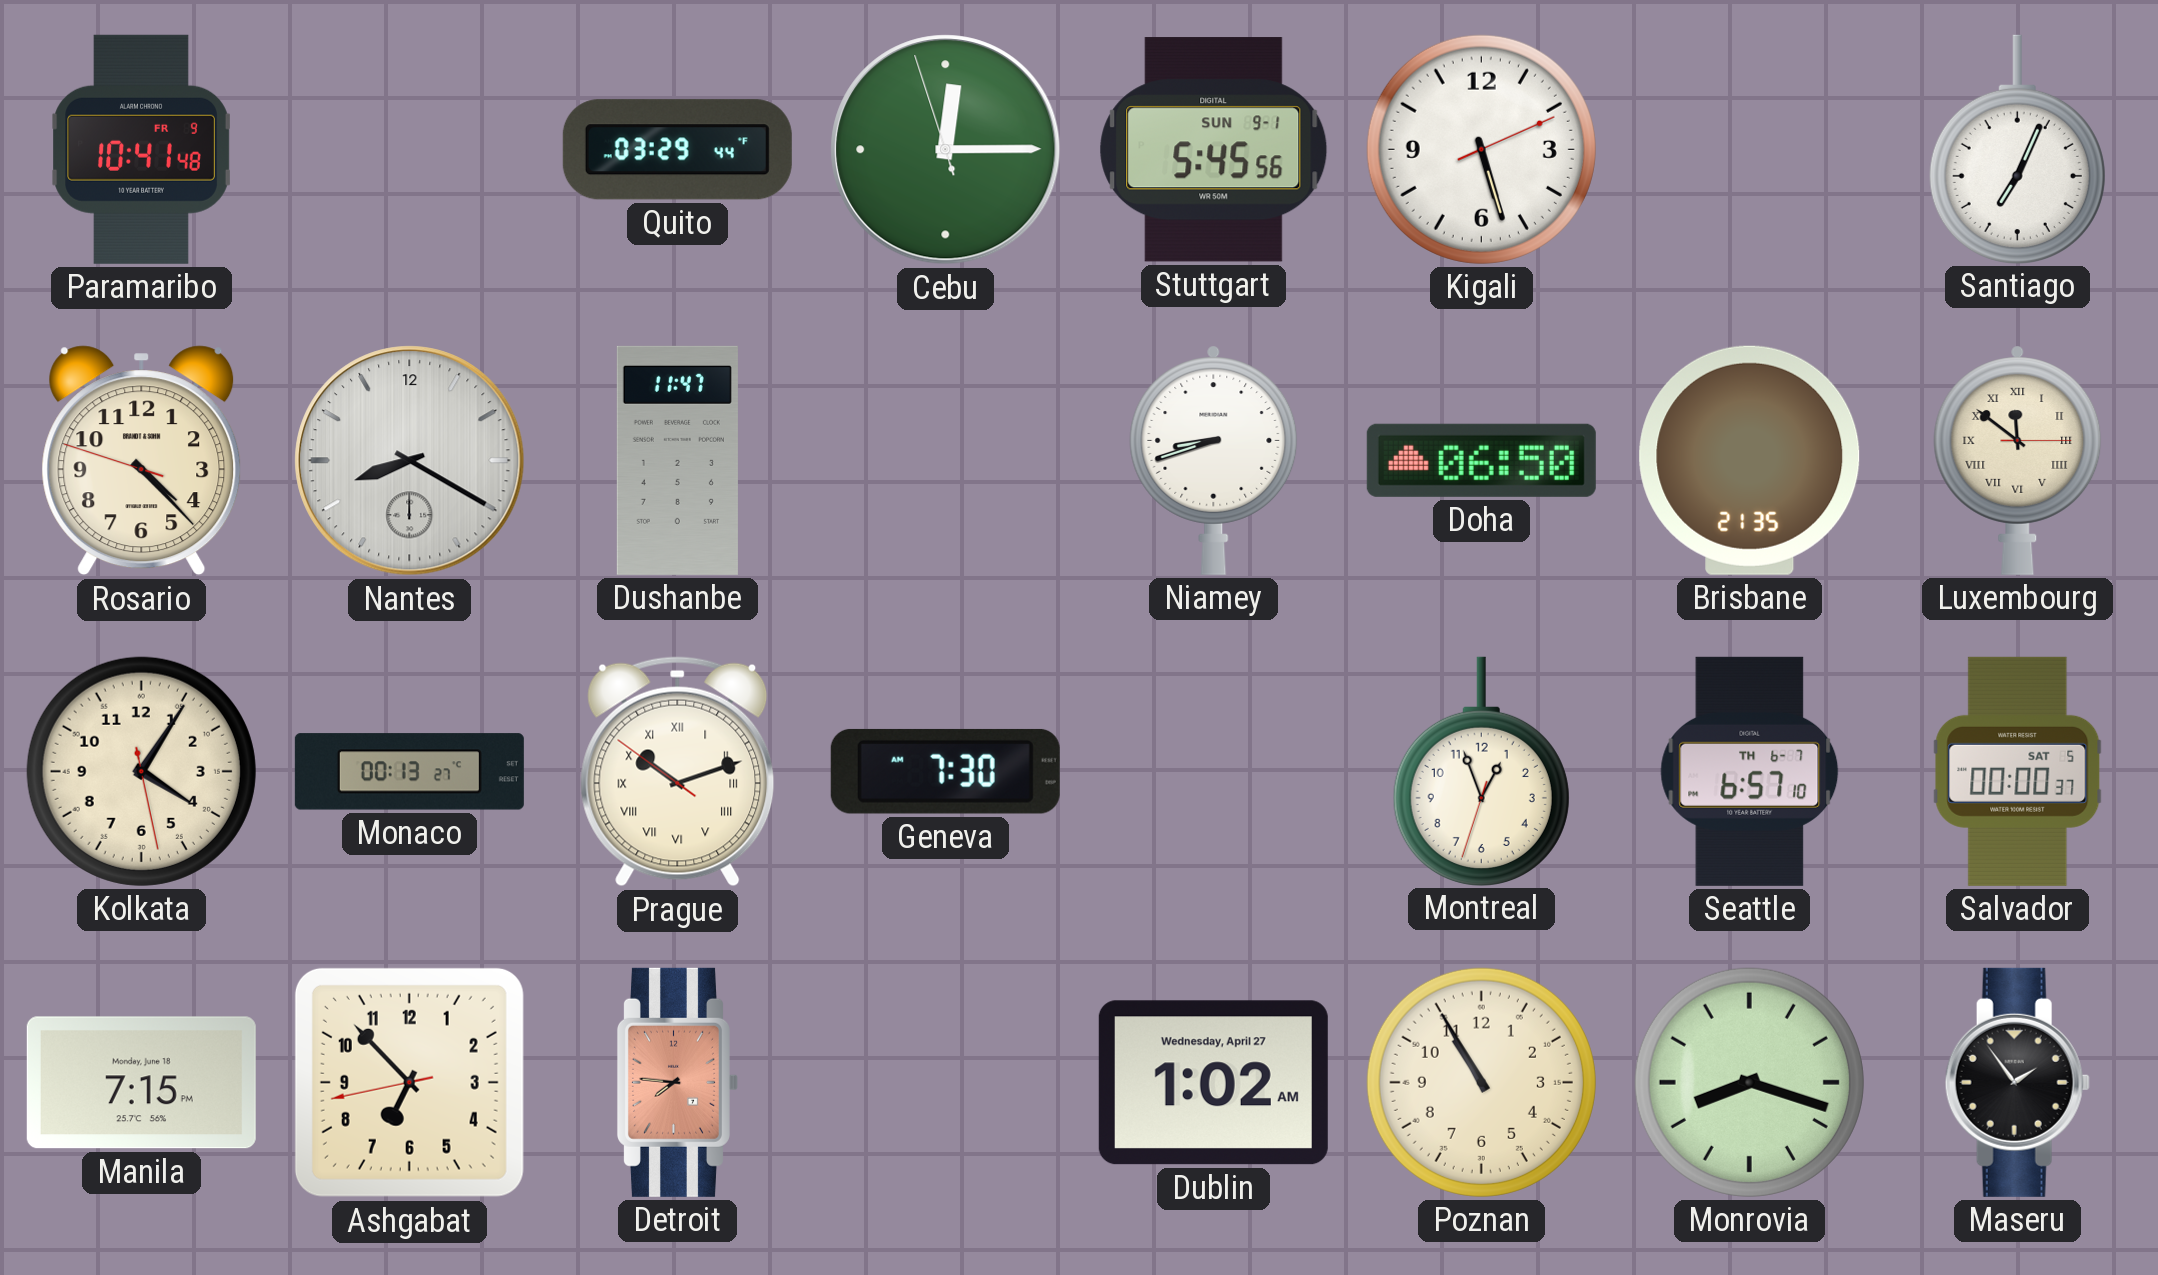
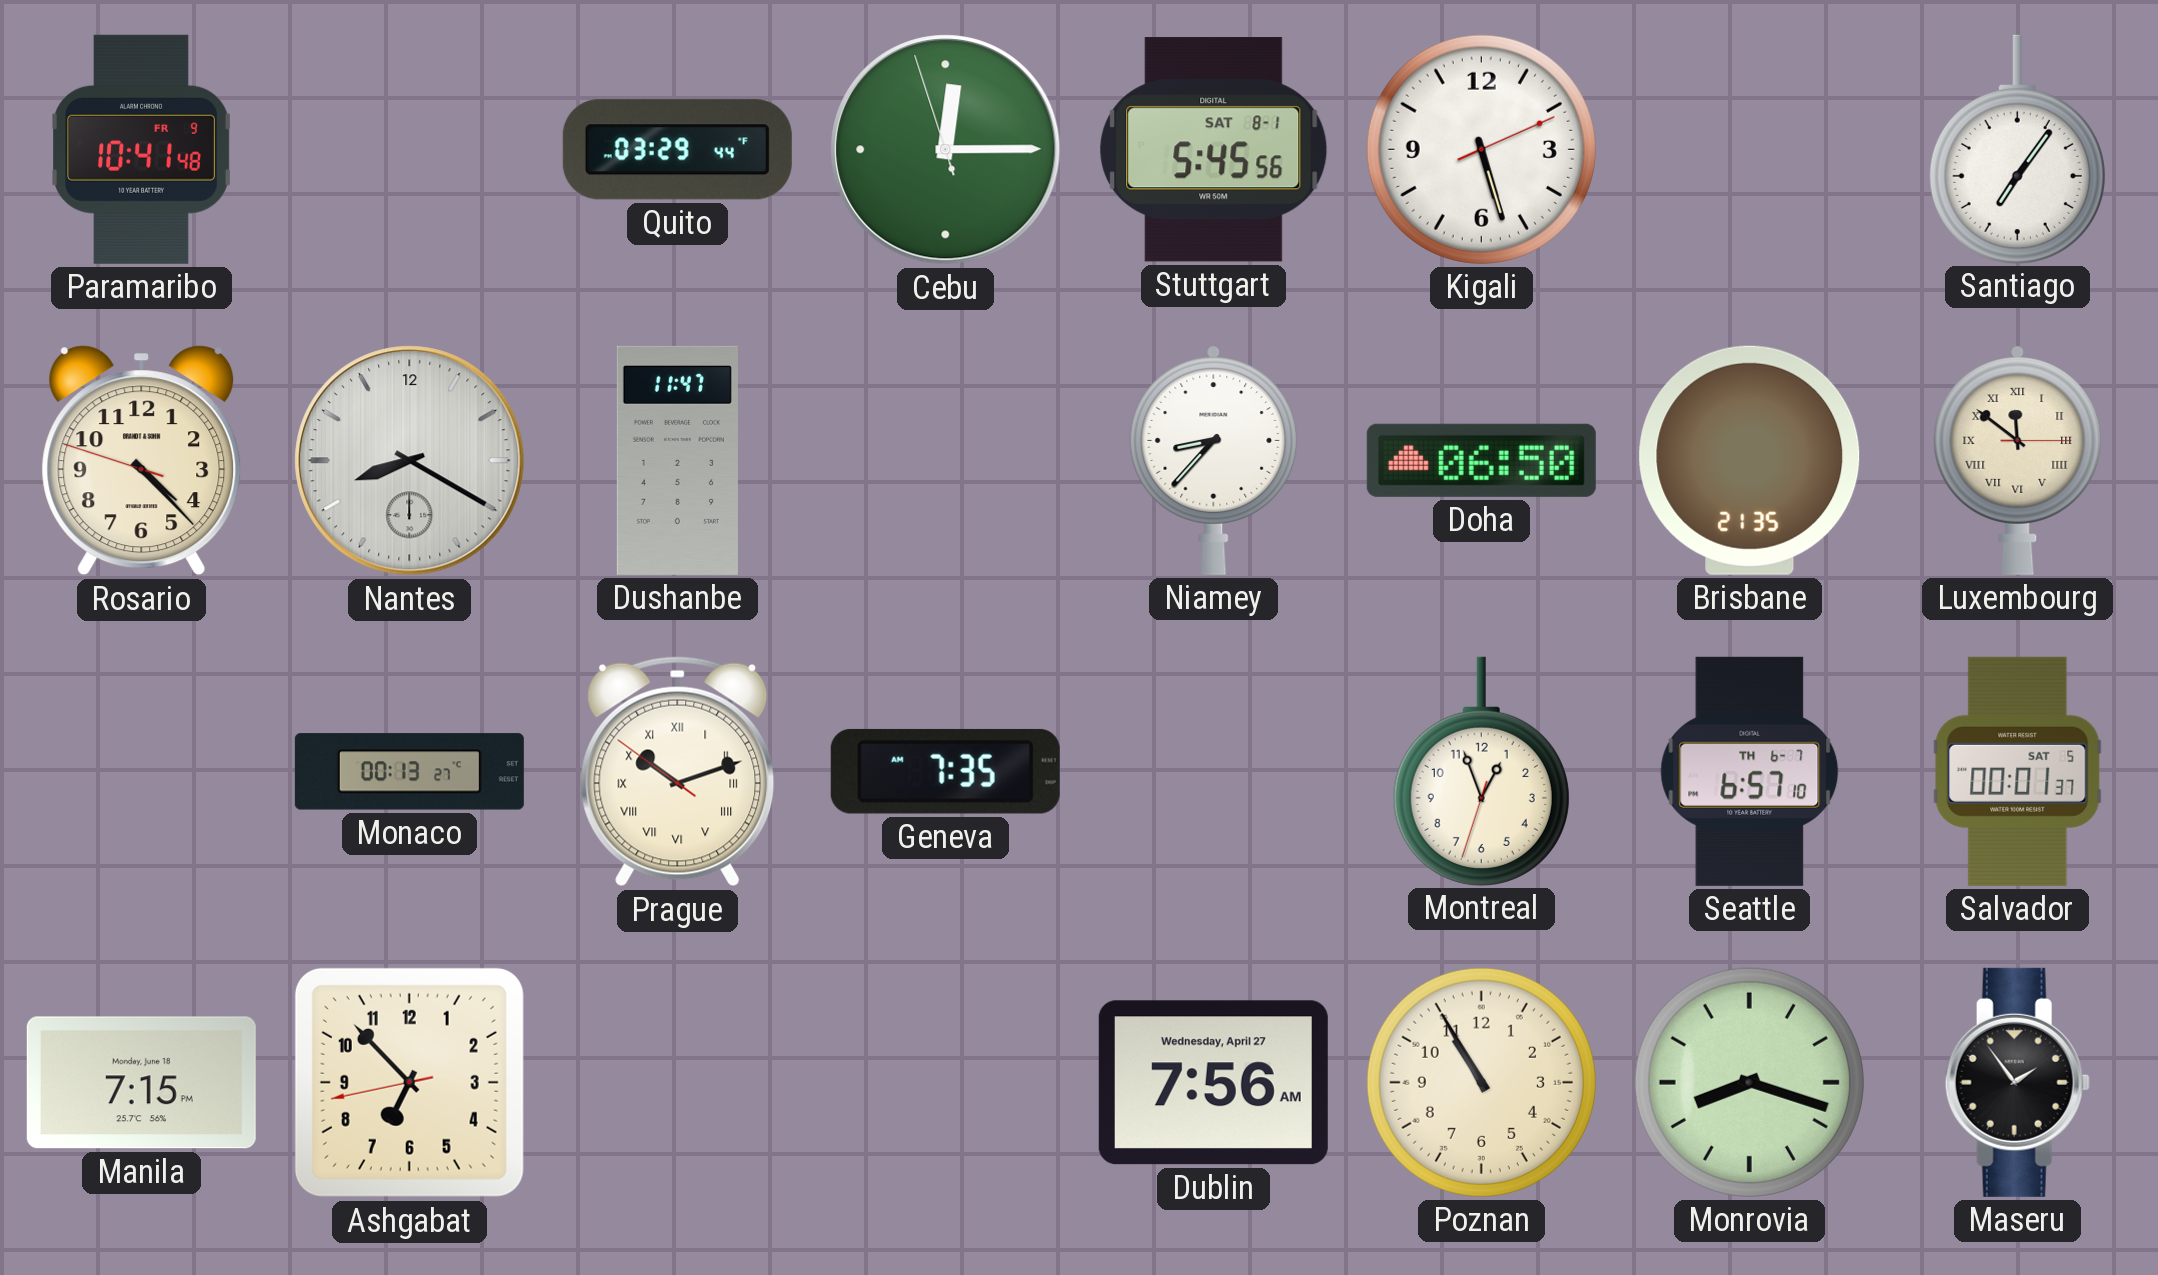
Stuttgart date: SUN 9-1 -> SAT 8-1 (1214, 150)
Santiago: 7:04 -> 7:06 (2017, 149)
Niamey: 8:42 -> 8:37 (1214, 460)
Kolkata: 4:05 -> none (141, 771)
Geneva: 7:30 -> 7:35 (945, 771)
Salvador: 00:00 -> 00:01 (2018, 771)
Detroit: 7:46 -> none (677, 1082)
Dublin: 1:02 -> 7:56 (1213, 1083)
